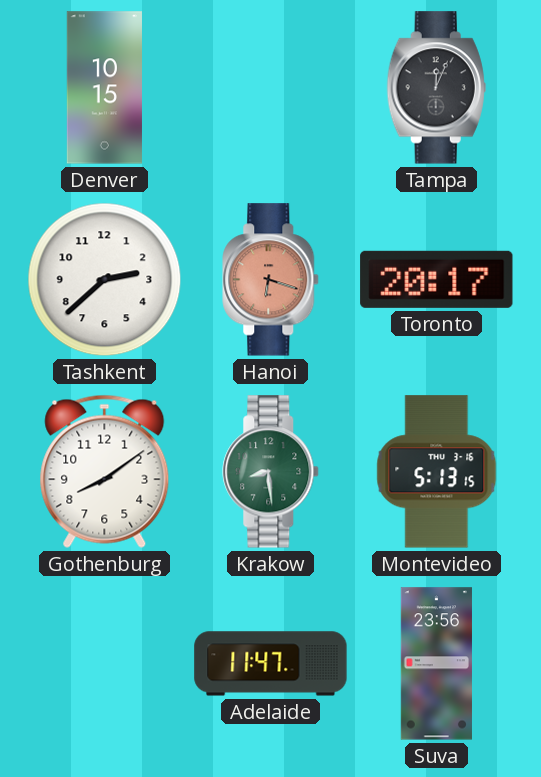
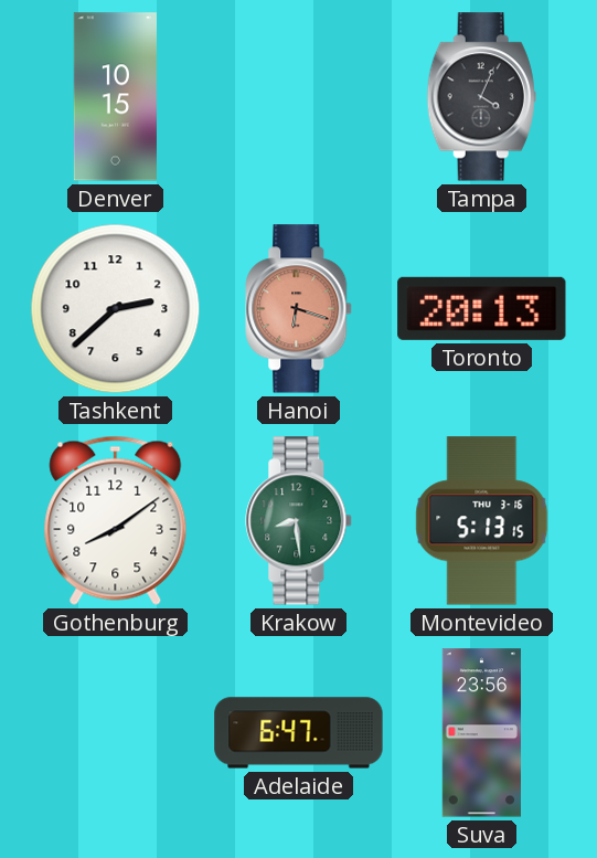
Tampa: 12:04 -> 4:04 (481, 97)
Toronto: 20:17 -> 20:13 (482, 308)
Adelaide: 11:47 -> 6:47 (299, 733)
